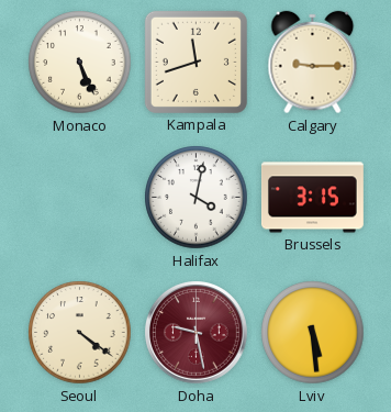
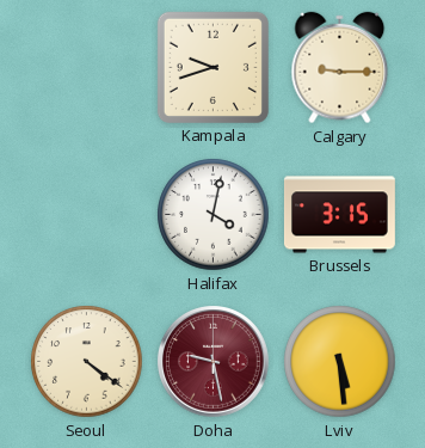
Monaco: 5:26 -> none (80, 63)
Kampala: 11:42 -> 9:42 (213, 67)
